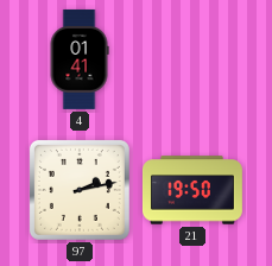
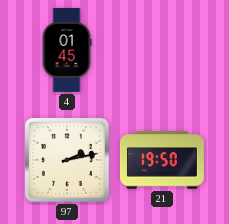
4: 01:41 -> 01:45 (67, 50)
